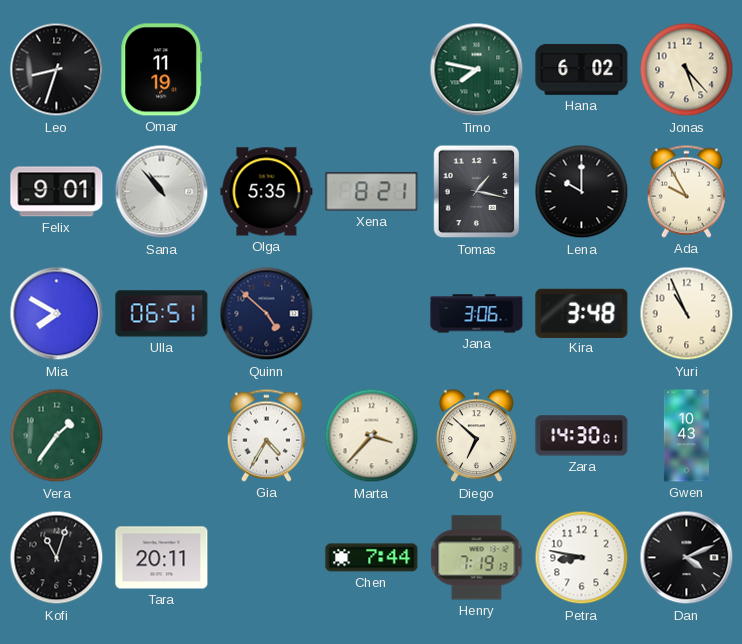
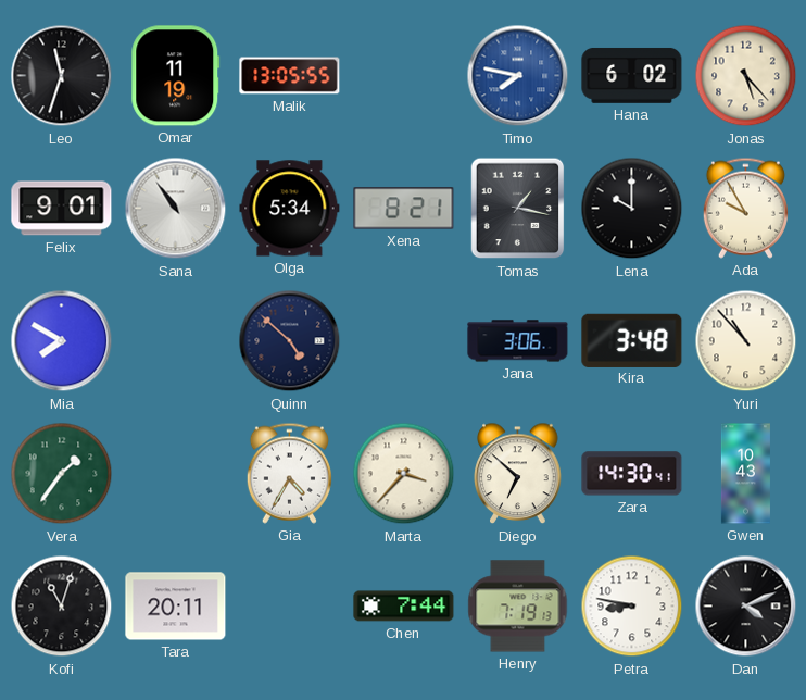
Leo: 8:33 -> 11:33 (62, 76)
Malik: none -> 13:05 (290, 76)
Timo dial: green -> blue (518, 76)
Sana: 10:53 -> 10:54 (176, 209)
Olga: 5:35 -> 5:34 (290, 209)
Ulla: 06:51 -> none (162, 314)
Yuri: 10:56 -> 10:53 (746, 341)
Zara: 14:30:01 -> 14:30:41 (632, 474)
